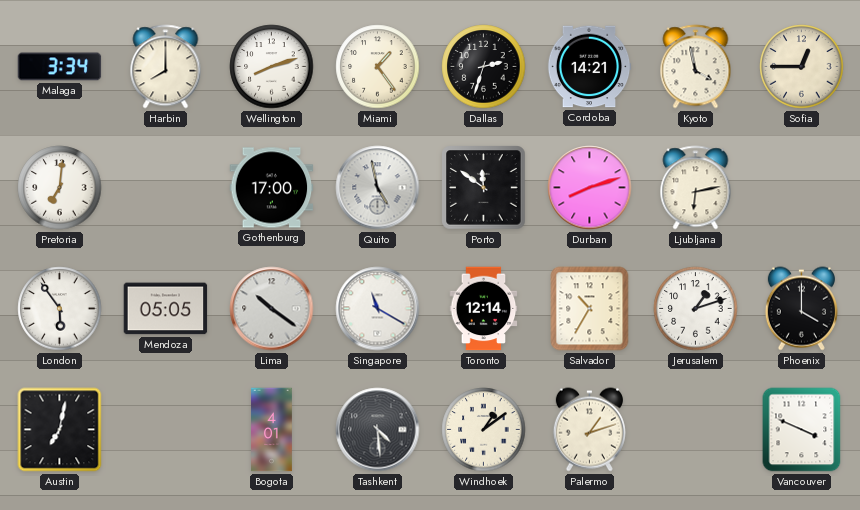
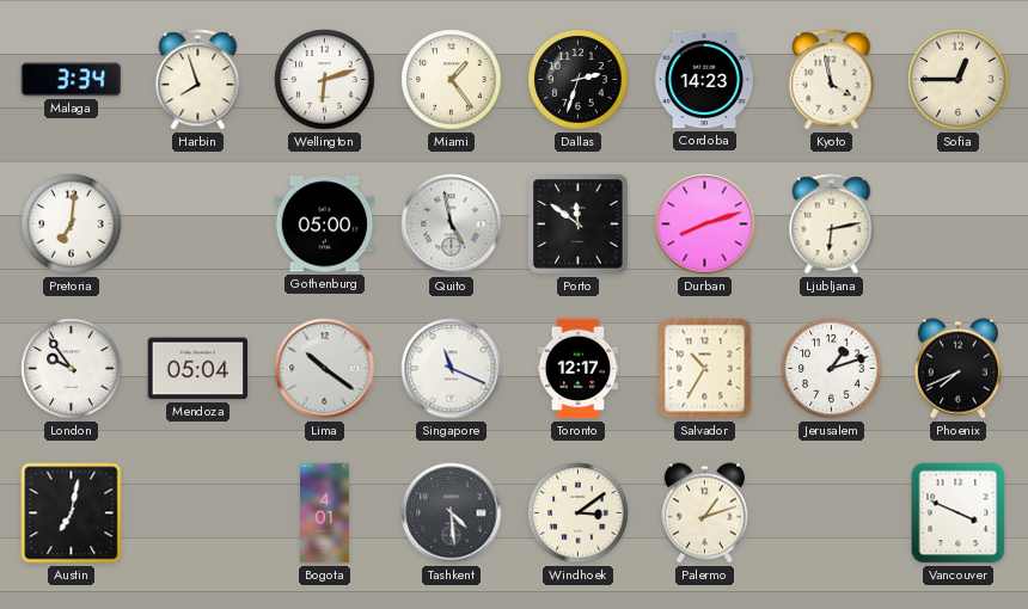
Harbin: 8:00 -> 7:57 (198, 80)
Wellington: 8:12 -> 6:12 (325, 80)
Cordoba: 14:21 -> 14:23 (704, 80)
Gothenburg: 17:00 -> 05:00 (325, 224)
London: 5:54 -> 9:54 (72, 369)
Mendoza: 05:05 -> 05:04 (198, 369)
Singapore: 11:20 -> 11:19 (452, 369)
Toronto: 12:14 -> 12:17 (579, 369)
Phoenix: 4:00 -> 7:41 (957, 369)
Windhoek: 1:09 -> 3:09 (579, 513)
